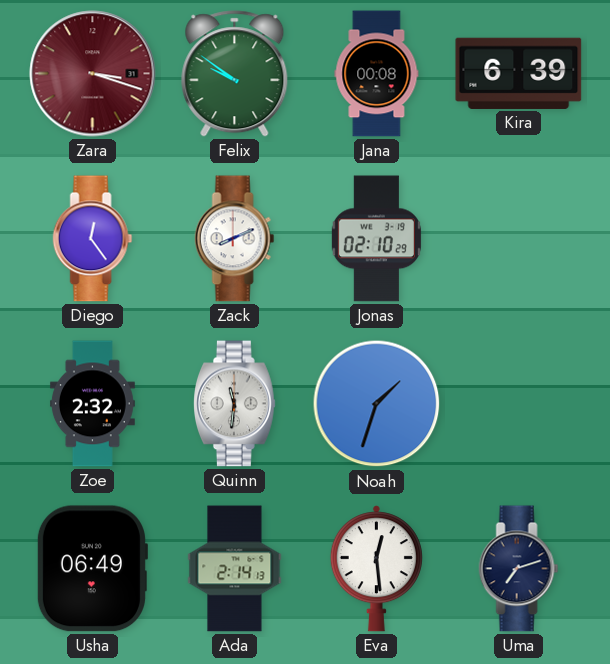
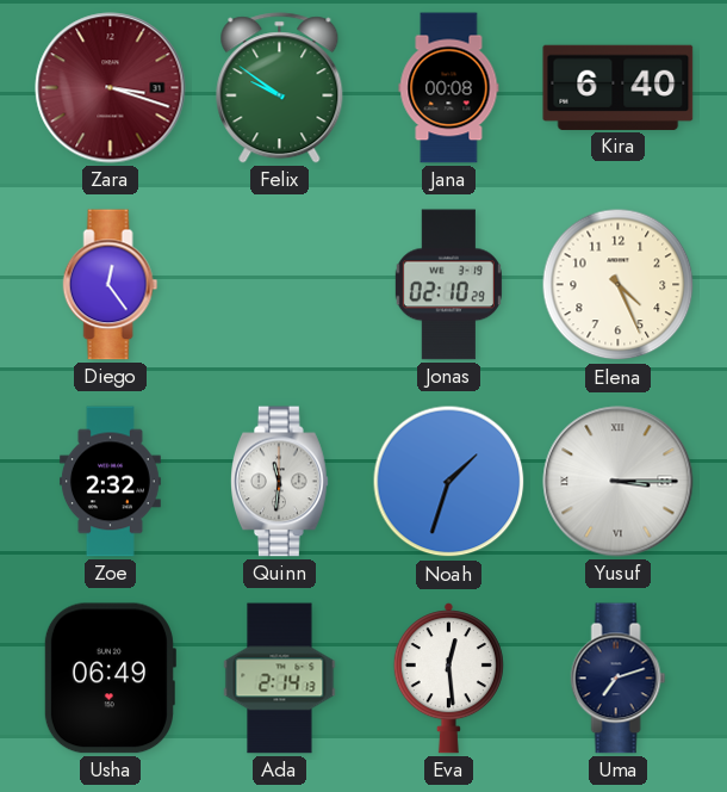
Kira: 6:39 -> 6:40 (619, 87)
Zack: 8:11 -> none (235, 239)
Elena: none -> 4:26 (619, 285)
Yusuf: none -> 3:15 (619, 482)
